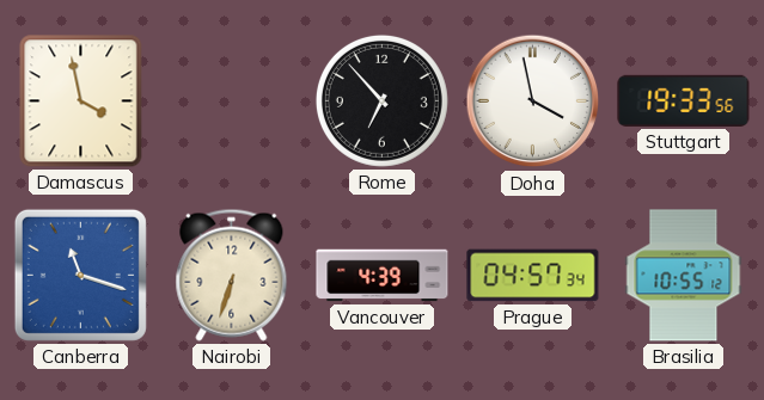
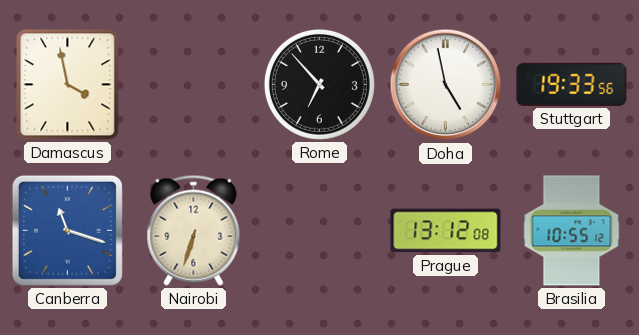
Doha: 3:58 -> 4:58 (446, 85)
Vancouver: 4:39 -> none (383, 276)
Prague: 04:57 -> 13:12 (446, 231)
